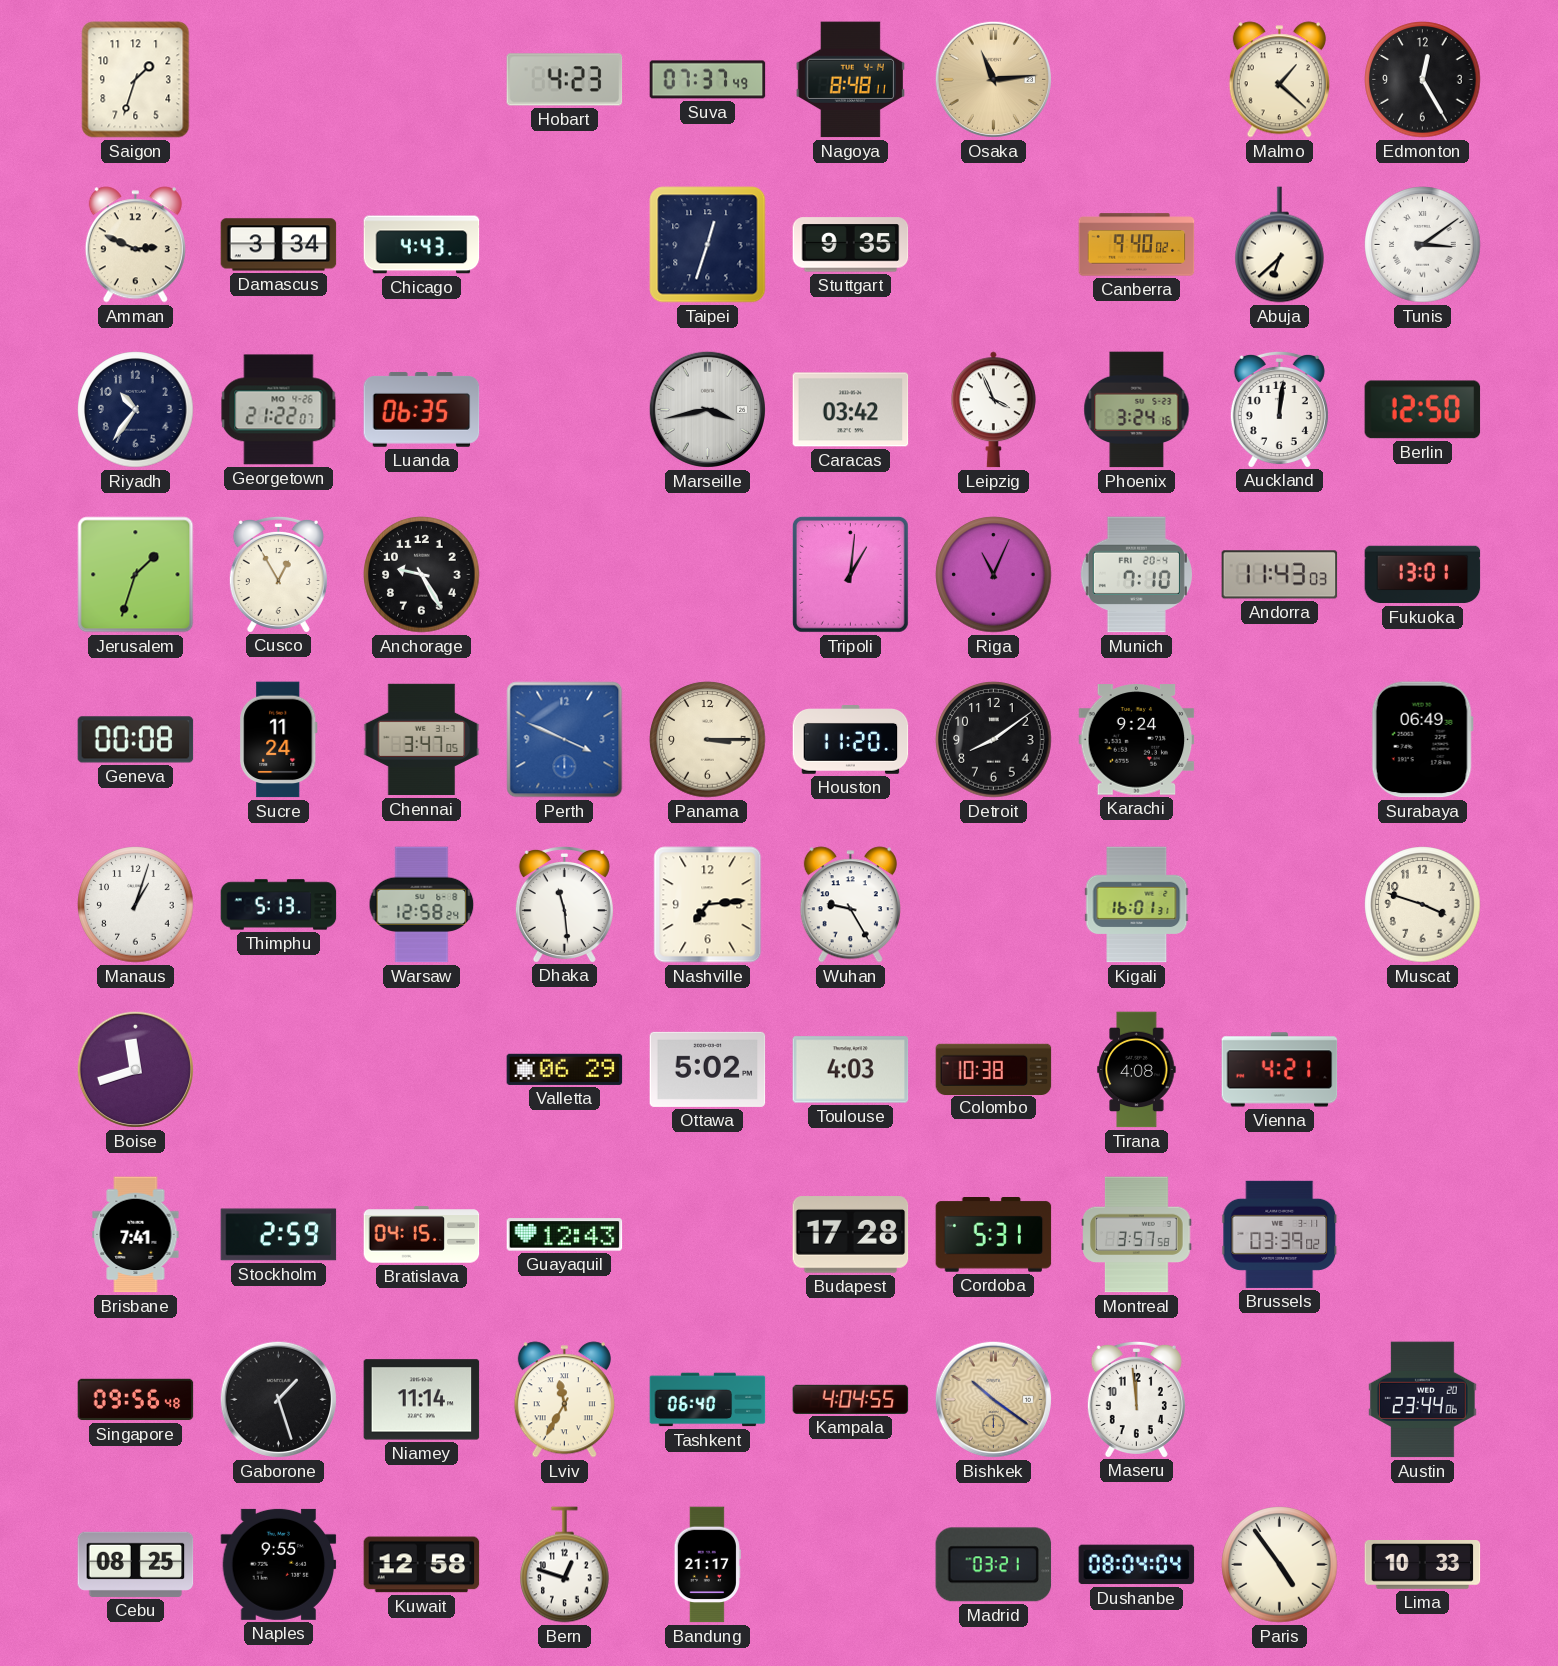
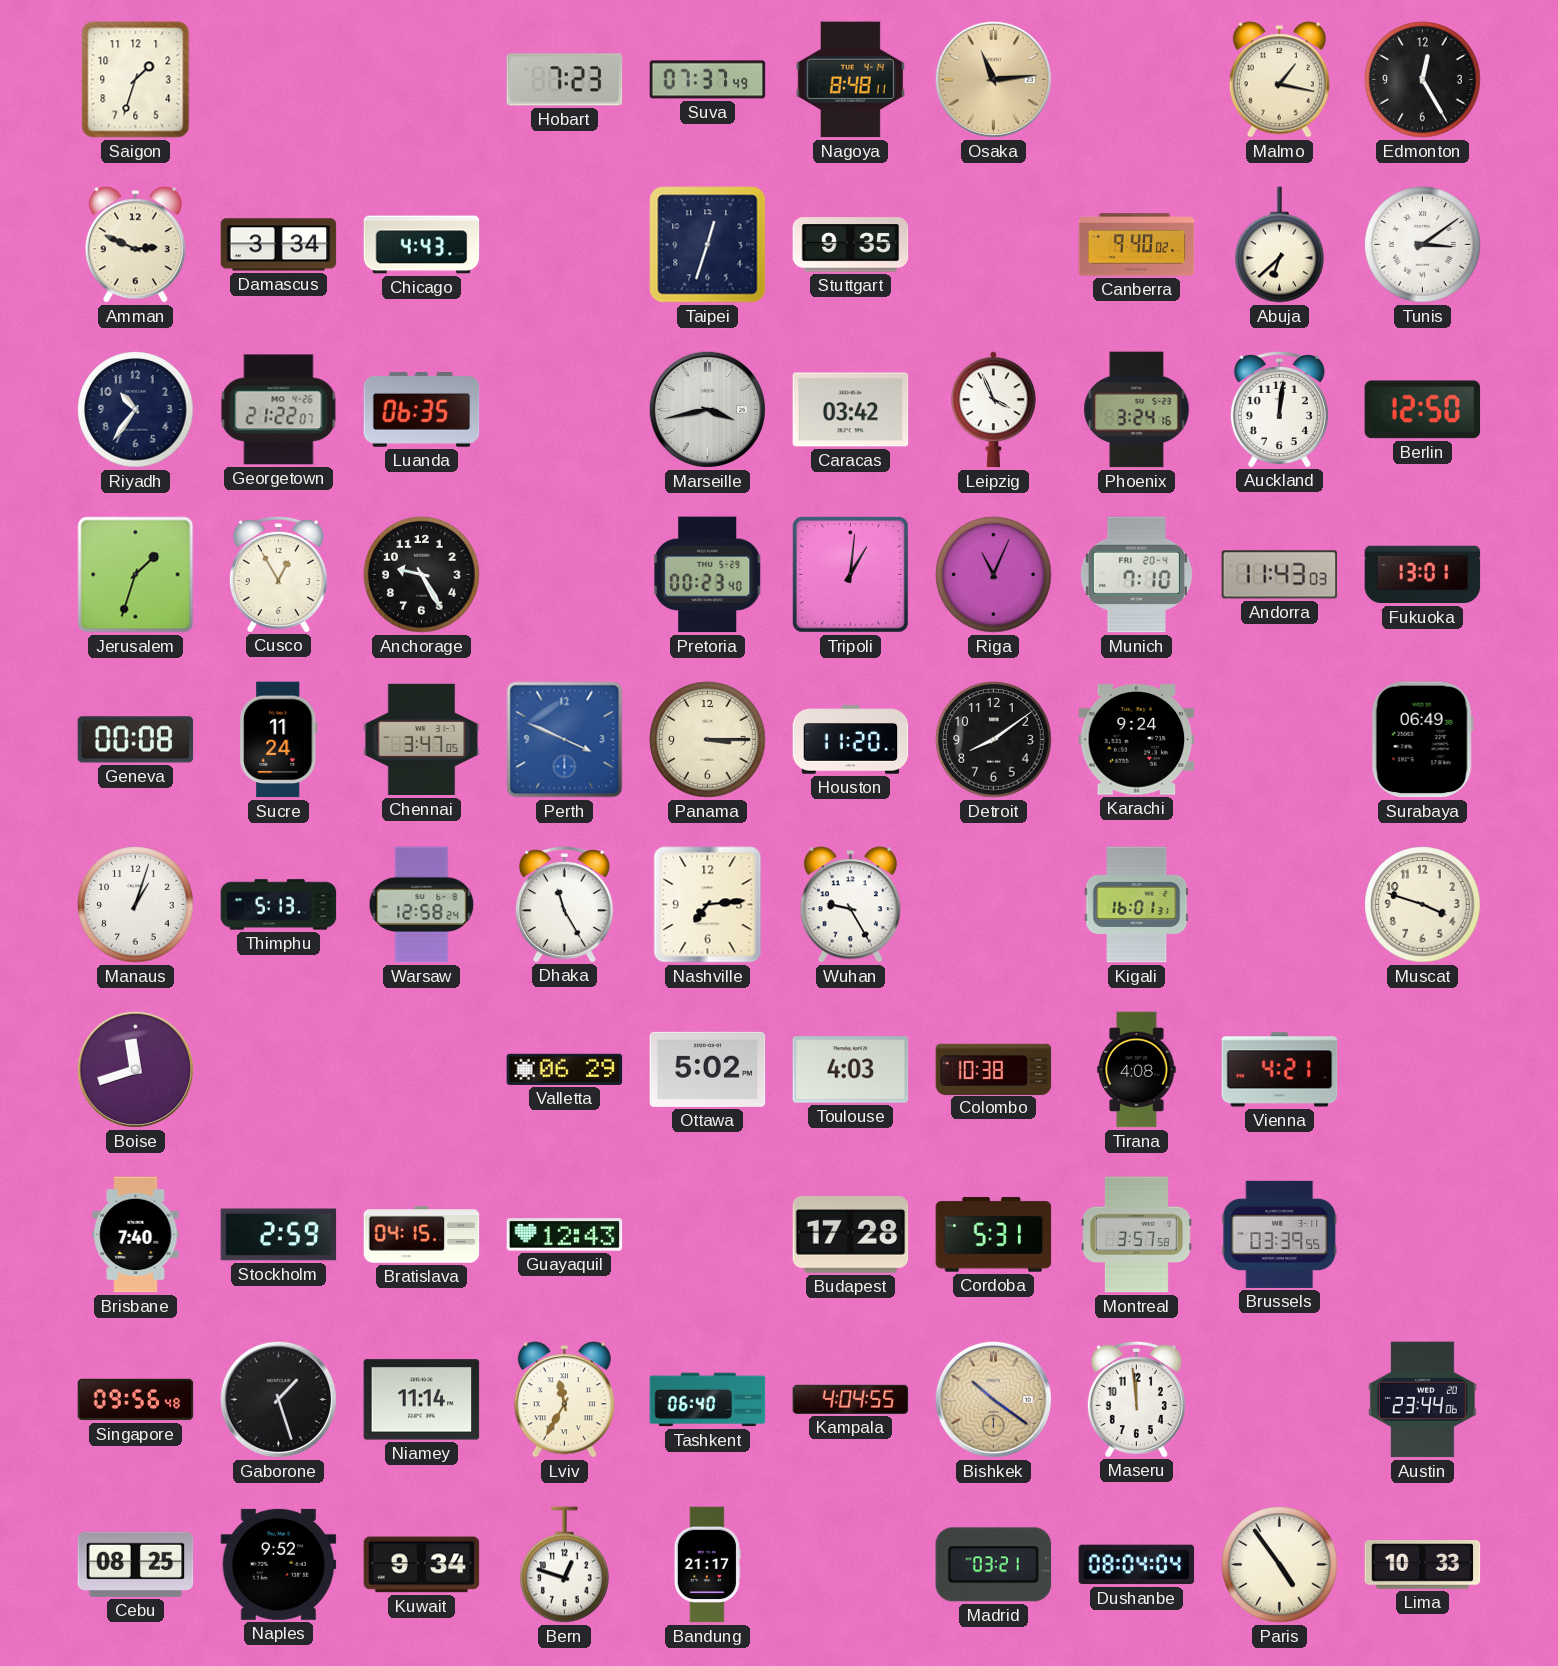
Hobart: 4:23 -> 7:23 (565, 80)
Malmo: 1:22 -> 1:17 (1279, 80)
Pretoria: none -> 00:23 (708, 575)
Dhaka: 11:29 -> 11:25 (564, 904)
Brisbane: 7:41 -> 7:40 (136, 1235)
Brussels: 03:39:02 -> 03:39:55 (1280, 1234)
Naples: 9:55 -> 9:52 (279, 1564)
Kuwait: 12:58 -> 9:34 (422, 1565)
